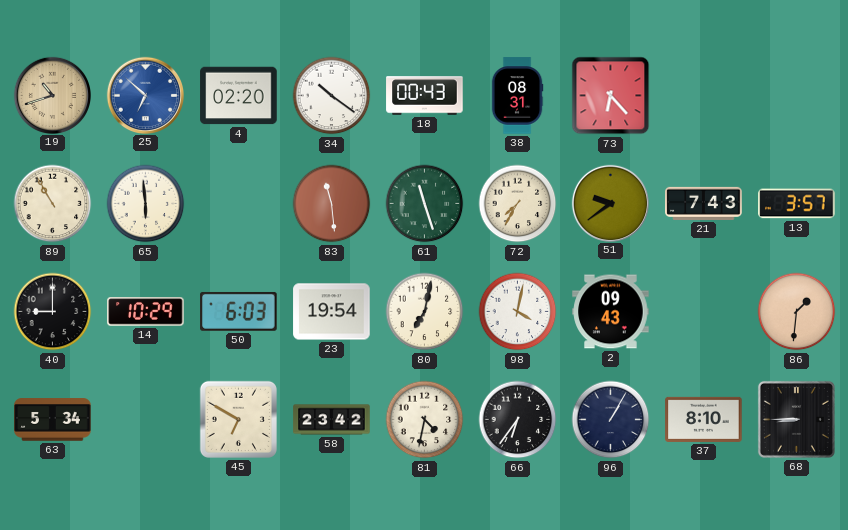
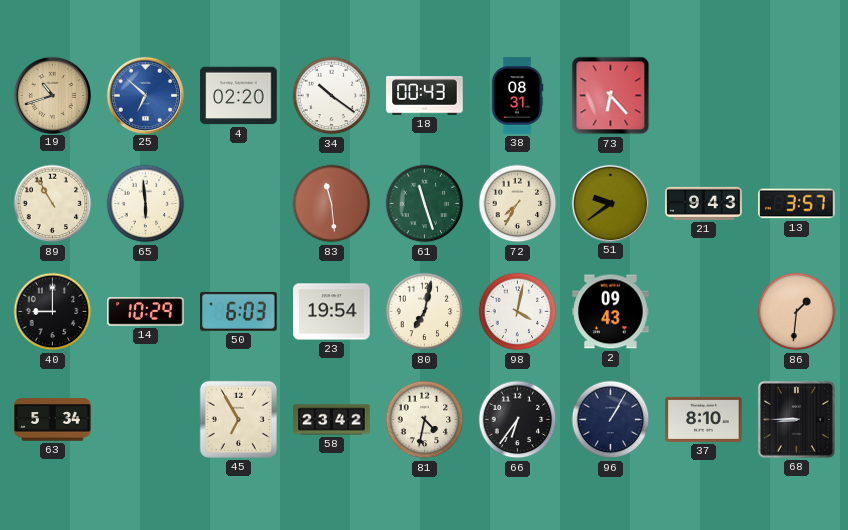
21: 7:43 -> 9:43 (704, 203)
45: 6:50 -> 6:55 (238, 419)
